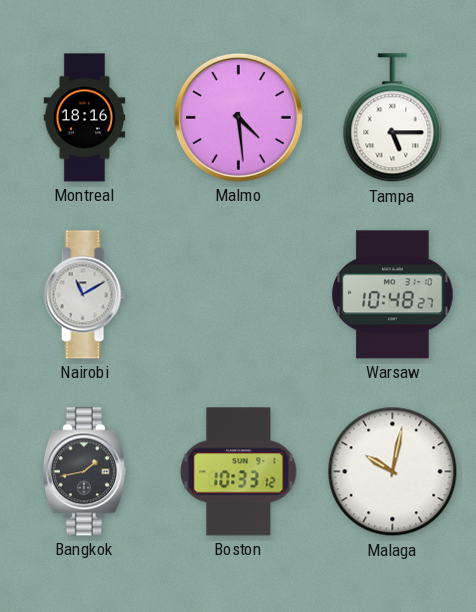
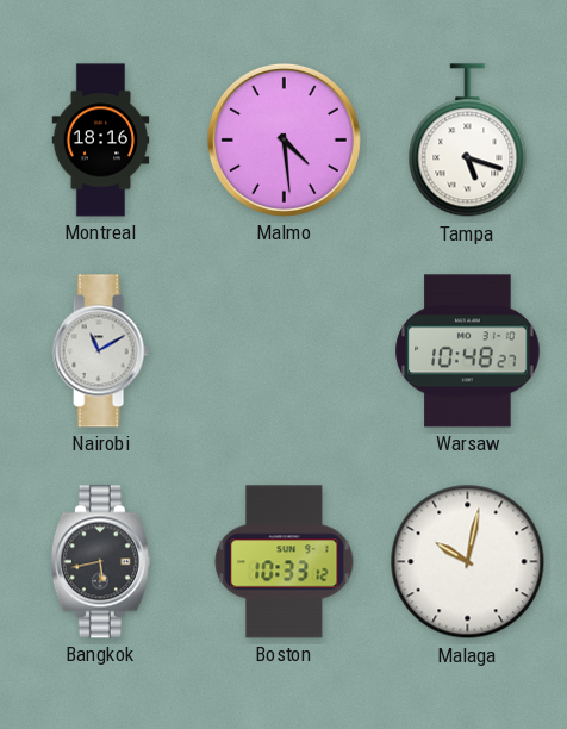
Tampa: 5:15 -> 5:18 (468, 141)
Bangkok: 1:43 -> 5:43 (100, 562)
